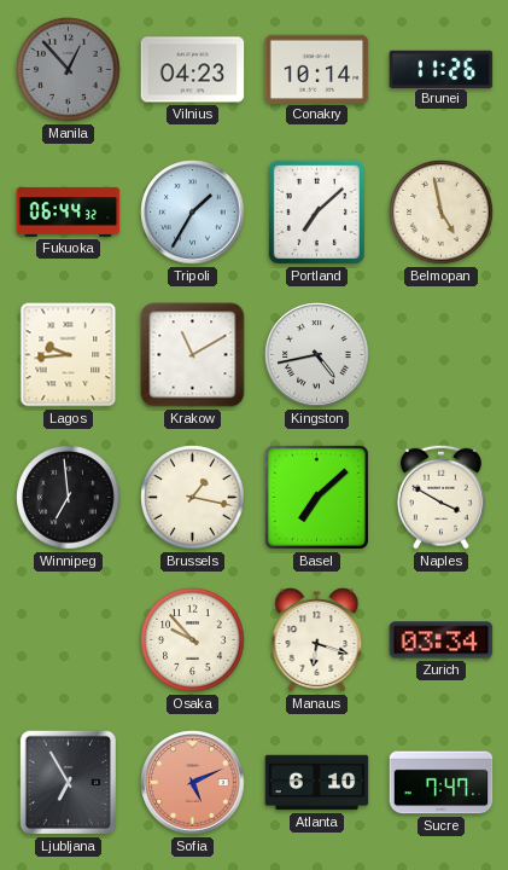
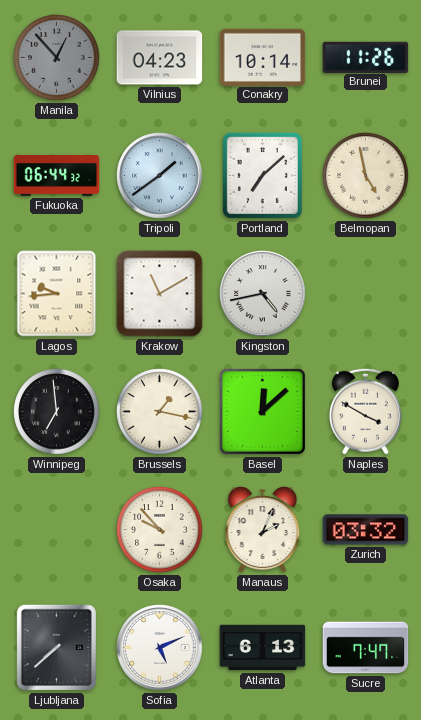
Tripoli: 1:35 -> 1:39 (160, 176)
Basel: 7:08 -> 12:08 (262, 411)
Manaus: 6:18 -> 2:04 (263, 530)
Zurich: 03:34 -> 03:32 (366, 530)
Ljubljana: 6:55 -> 7:38 (56, 647)
Sofia dial: salmon -> white (160, 648)
Atlanta: 6:10 -> 6:13 (263, 648)
